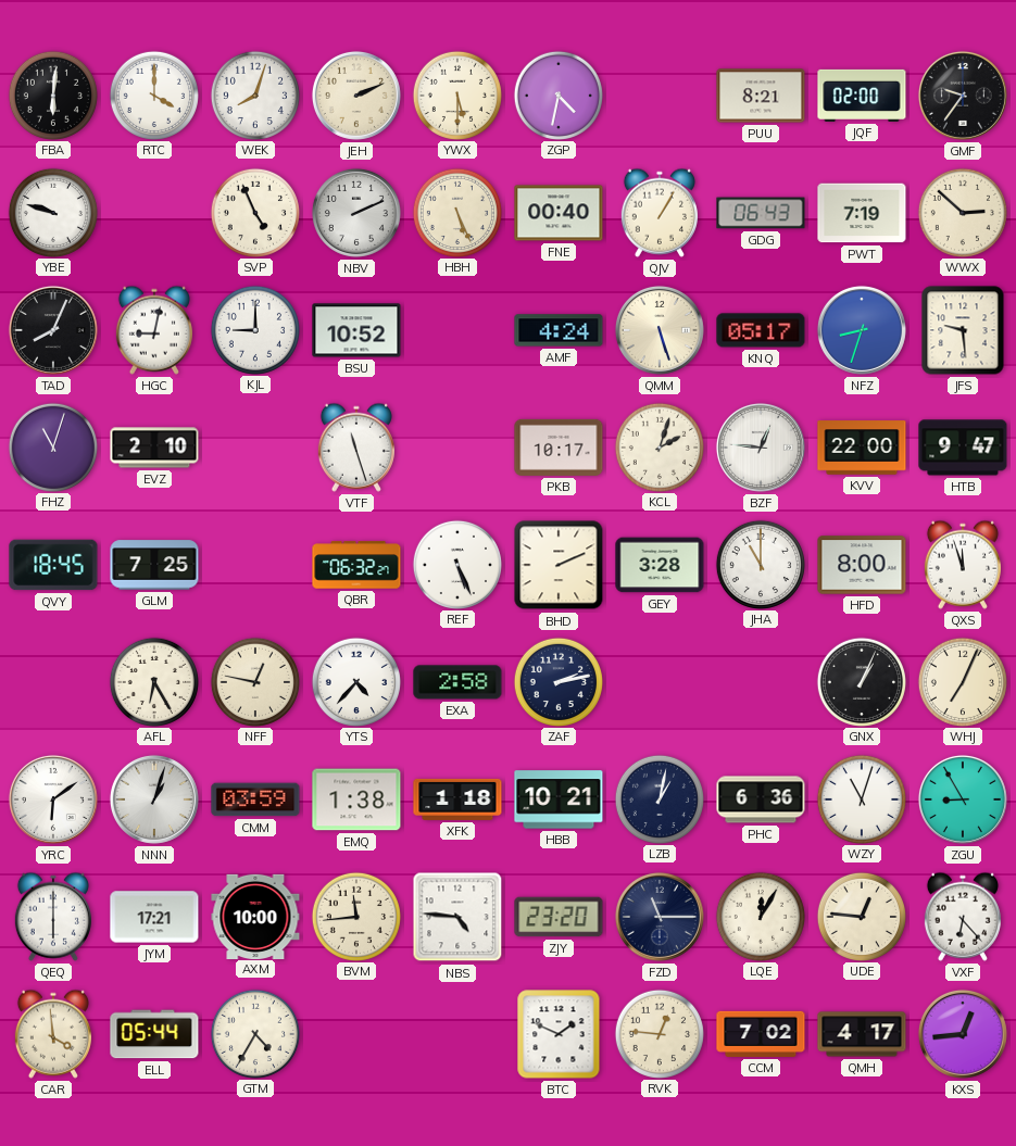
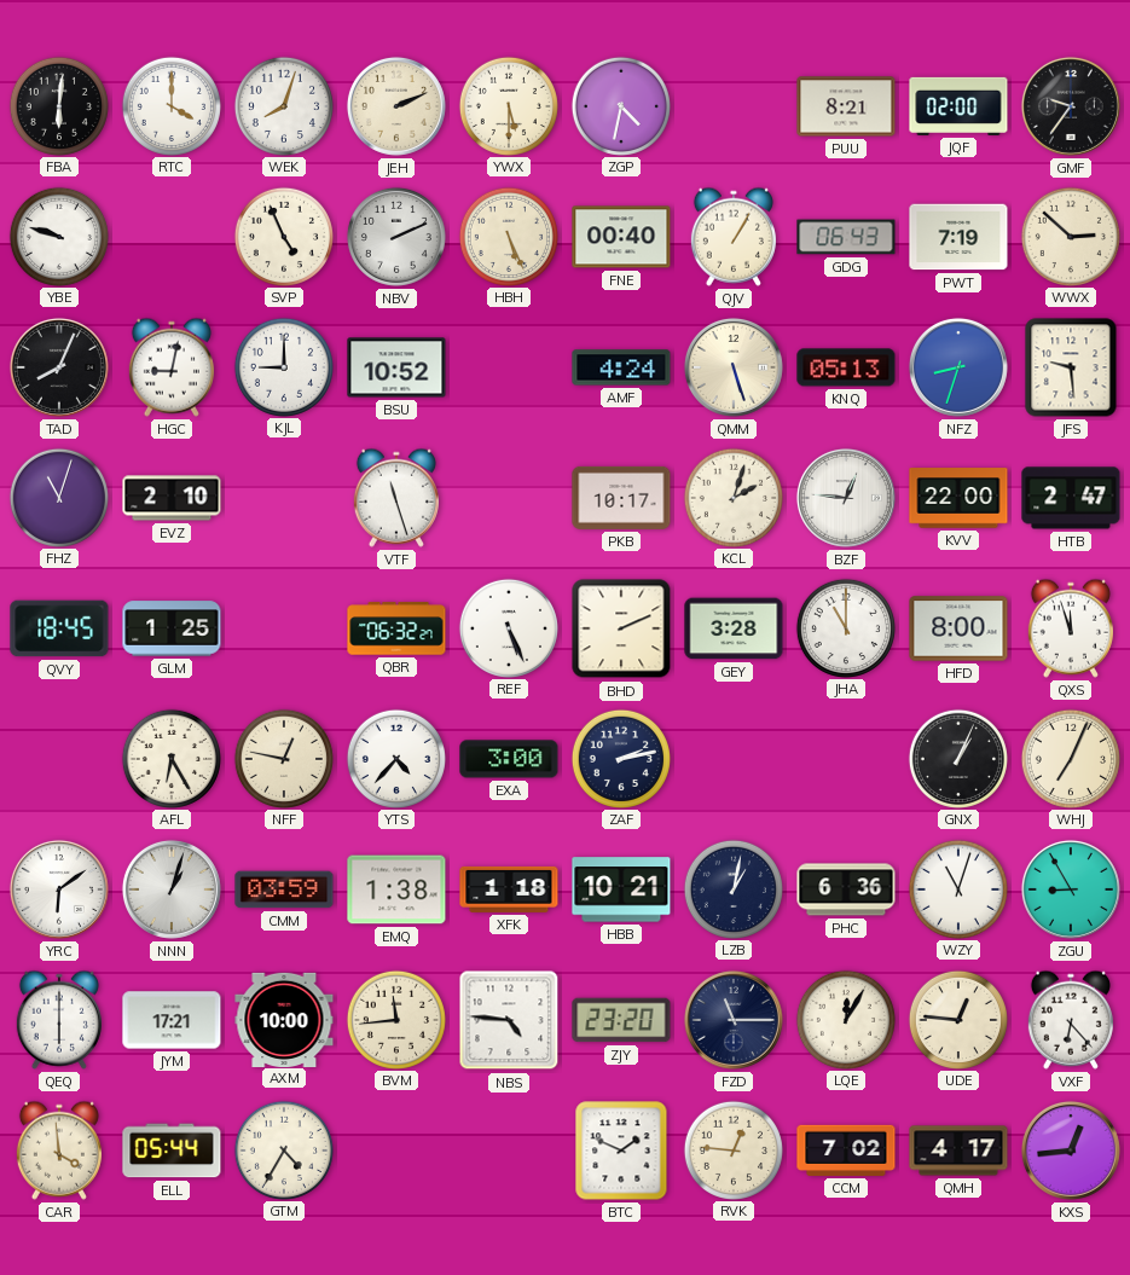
KNQ: 05:17 -> 05:13 (846, 367)
HTB: 9:47 -> 2:47 (1071, 498)
GLM: 7:25 -> 1:25 (172, 628)
EXA: 2:58 -> 3:00 (509, 759)
